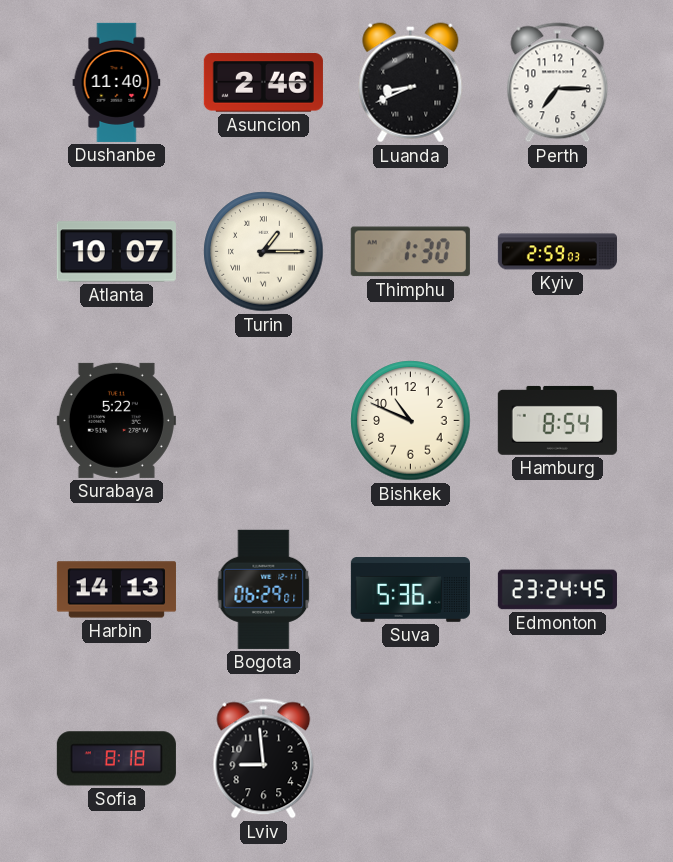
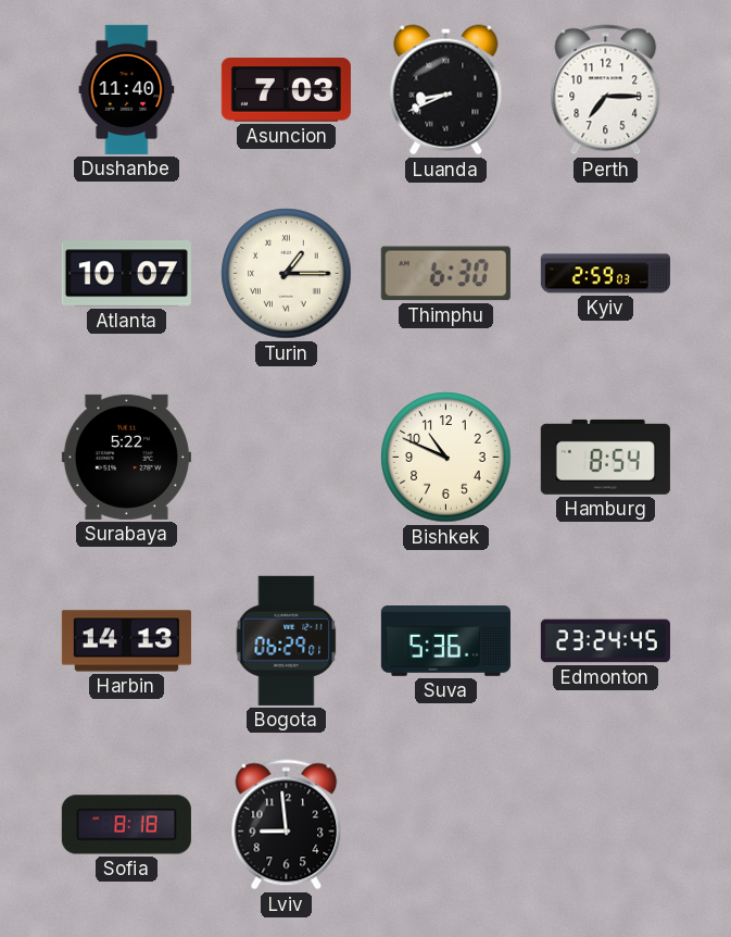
Asuncion: 2:46 -> 7:03 (286, 90)
Thimphu: 1:30 -> 6:30 (445, 274)
